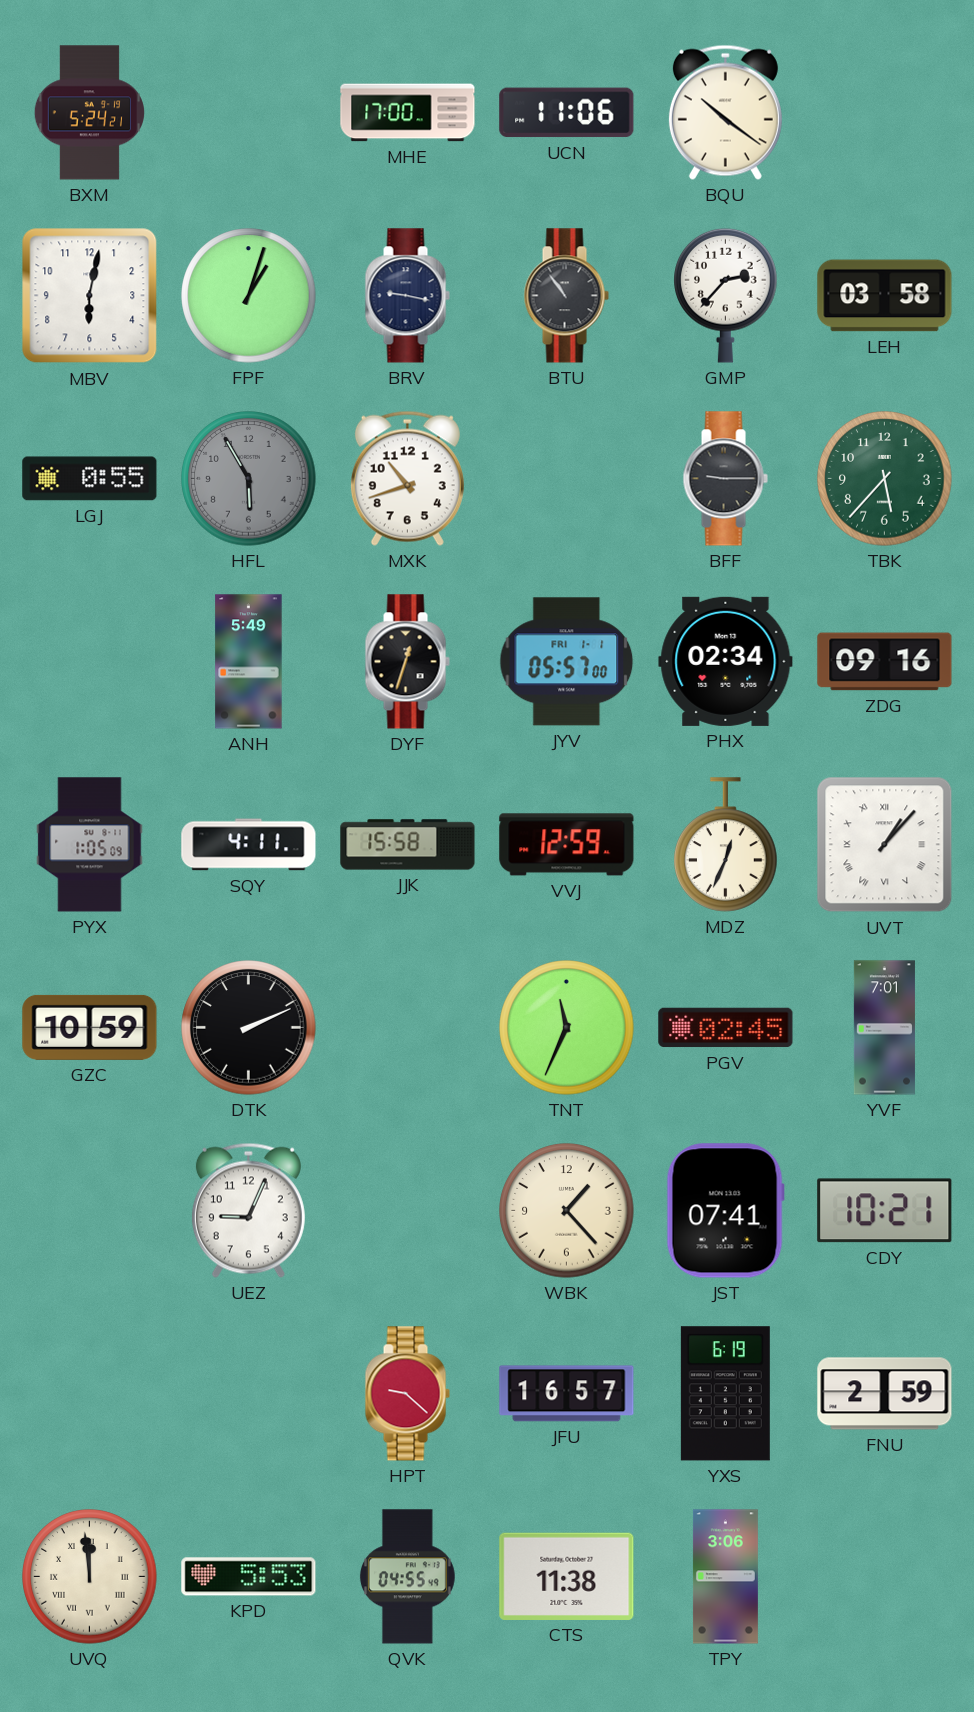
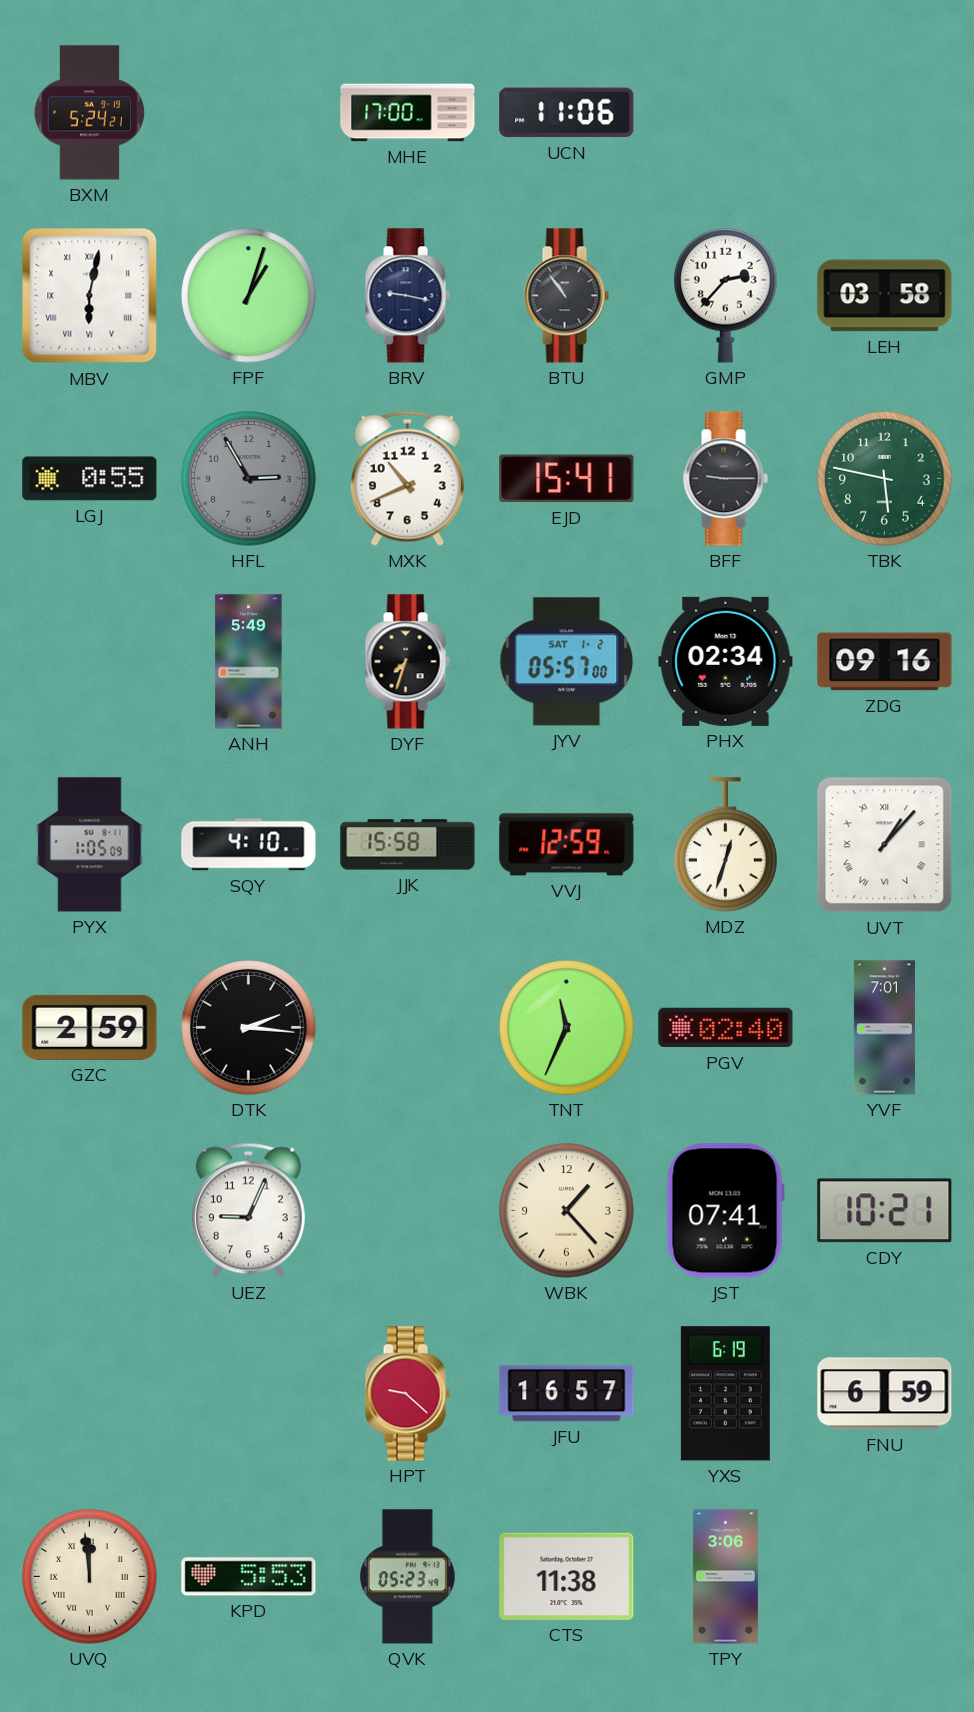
BQU: 10:21 -> none (725, 112)
MBV numerals: Arabic -> Roman (90, 296)
HFL: 5:55 -> 2:55 (249, 479)
MXK: 10:42 -> 10:41 (407, 478)
EJD: none -> 15:41 (567, 479)
TBK: 5:37 -> 5:47 (885, 479)
DYF: 12:33 -> 7:33 (407, 662)
JYV date: FRI 1-1 -> SAT 1-2 (567, 662)
SQY: 4:11 -> 4:10 (249, 845)
MDZ: 12:34 -> 12:33 (726, 845)
GZC: 10:59 -> 2:59 (90, 1027)
DTK: 2:11 -> 2:16 (249, 1028)
PGV: 02:45 -> 02:40 (726, 1028)
FNU: 2:59 -> 6:59 (885, 1394)
QVK: 04:55 -> 05:23 (407, 1577)
